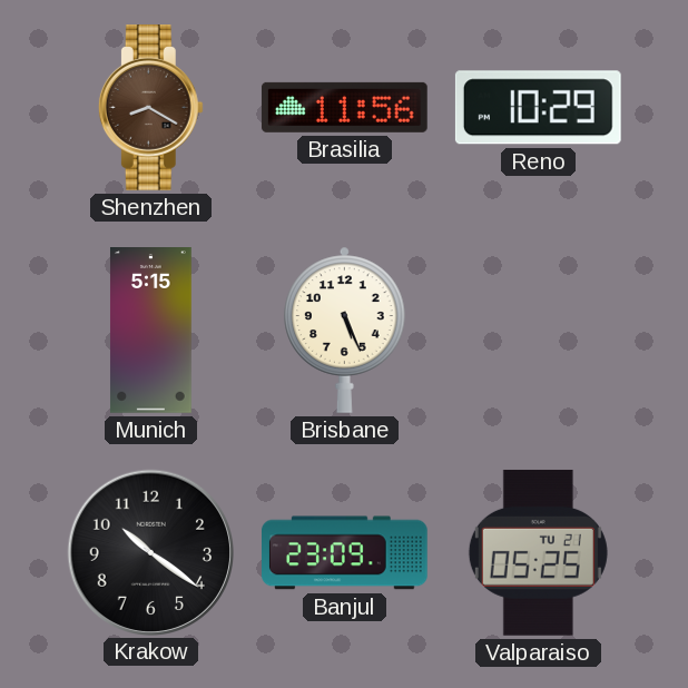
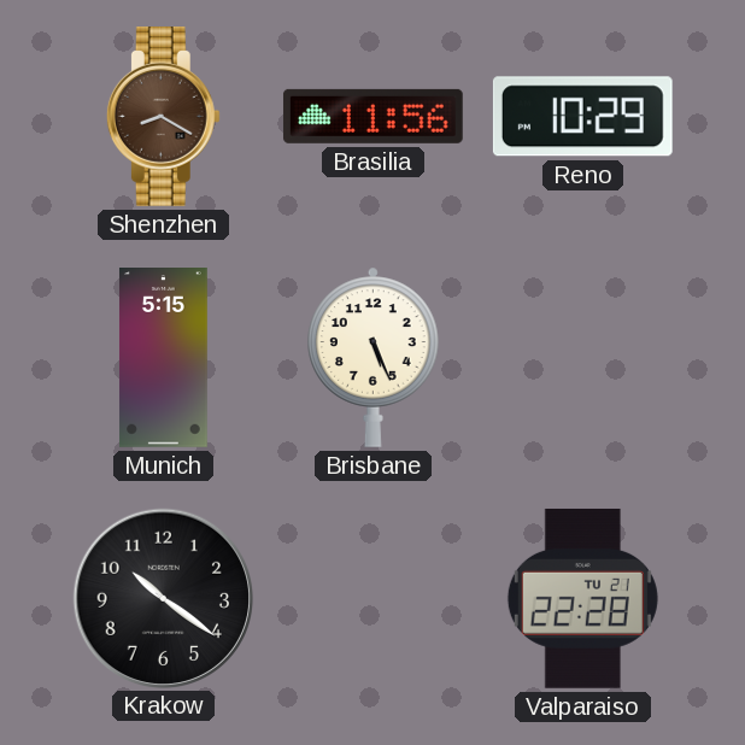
Banjul: 23:09 -> none (345, 553)
Valparaiso: 05:25 -> 22:28 (582, 598)
